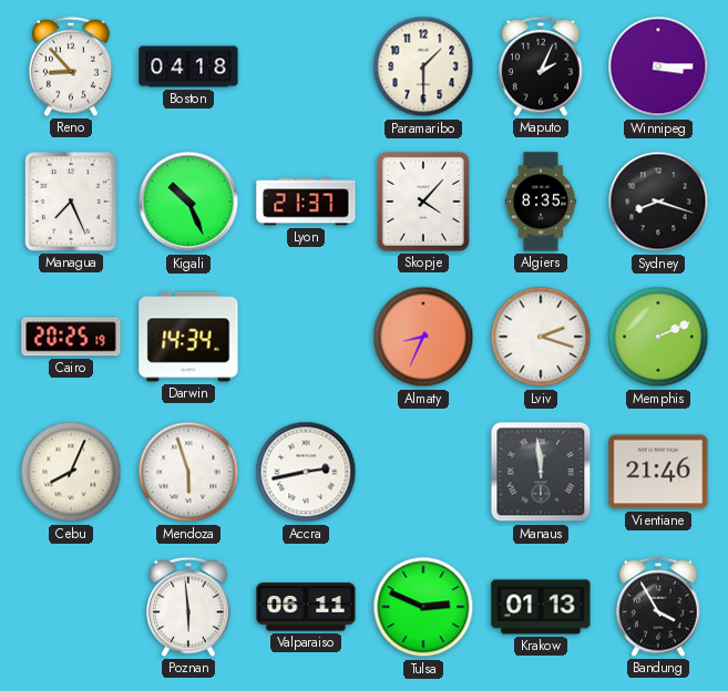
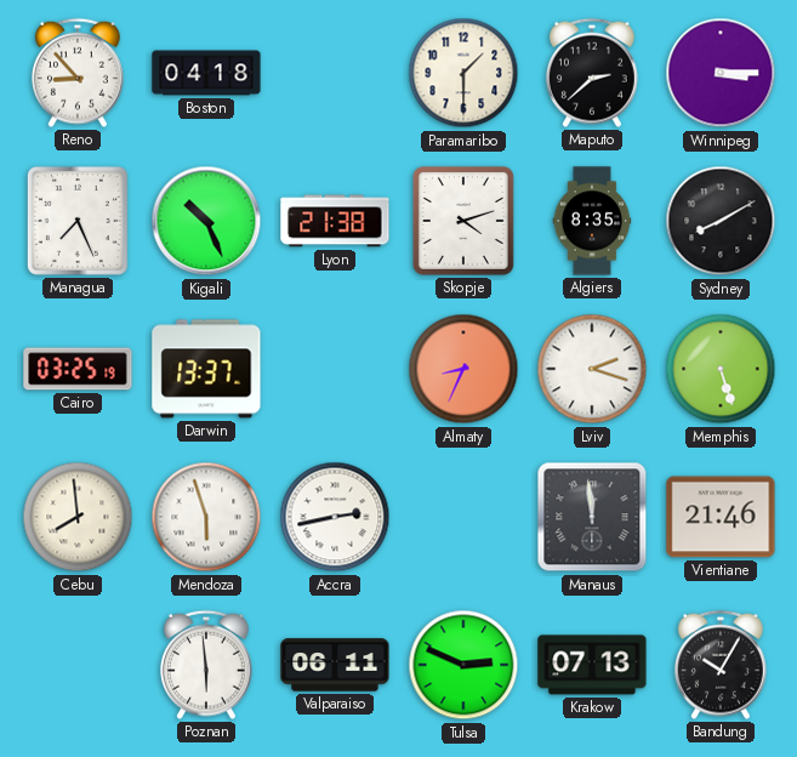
Maputo: 2:04 -> 2:38 (593, 73)
Lyon: 21:37 -> 21:38 (335, 221)
Skopje: 4:07 -> 4:12 (463, 221)
Sydney: 8:18 -> 8:10 (721, 221)
Cairo: 20:25 -> 03:25 (78, 369)
Darwin: 14:34 -> 13:37 (206, 369)
Memphis: 2:11 -> 5:27 (721, 369)
Cebu: 8:04 -> 7:59 (78, 517)
Krakow: 01:13 -> 07:13 (592, 665)
Bandung: 3:55 -> 10:05 (722, 665)
